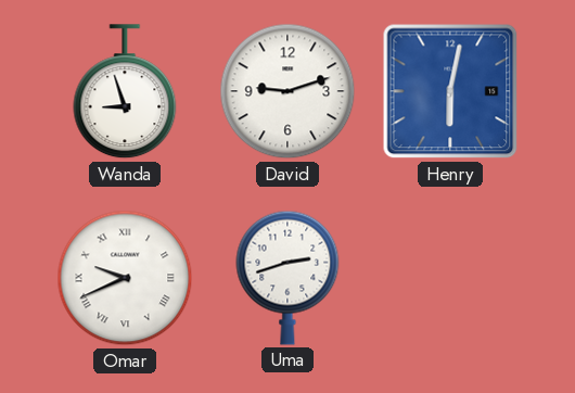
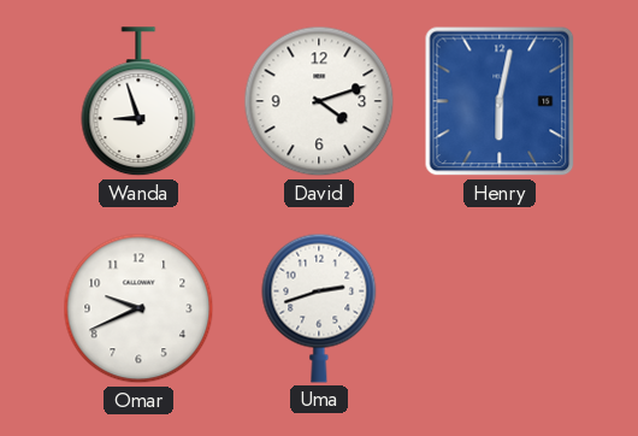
David: 9:12 -> 4:12 (319, 101)
Omar numerals: Roman -> Arabic (138, 308)
